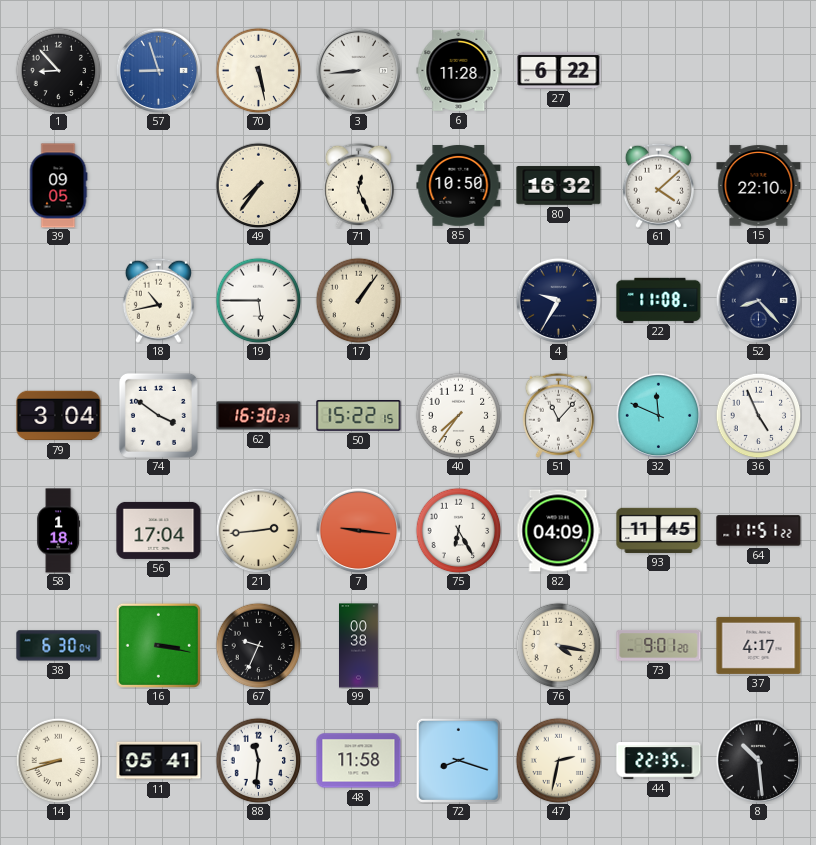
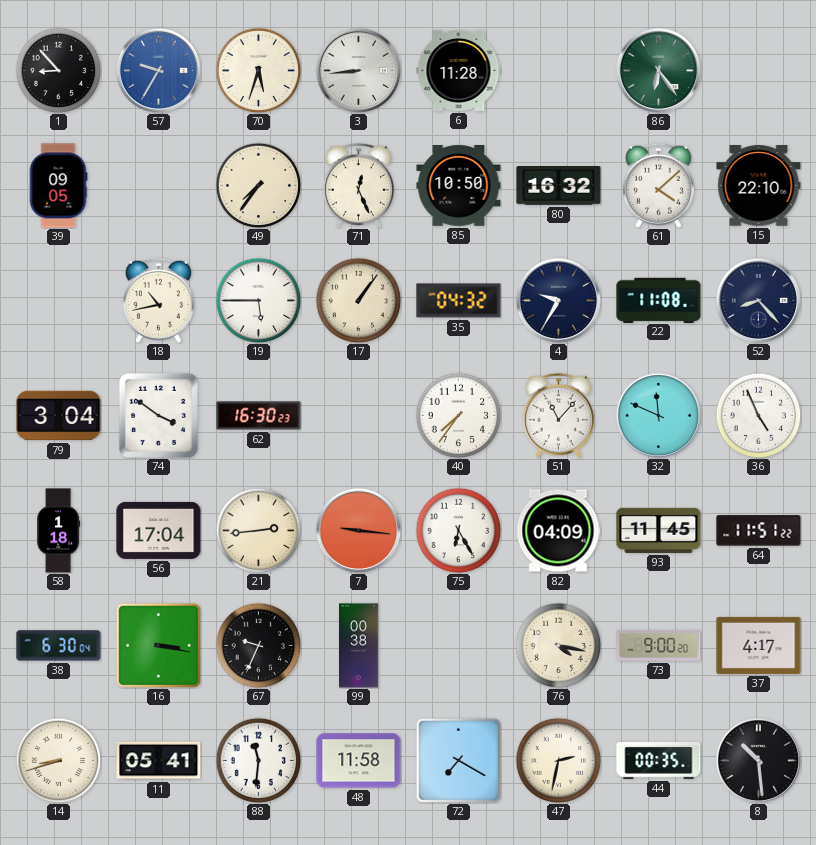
57: 8:57 -> 9:35 (158, 70)
70: 5:28 -> 5:33 (258, 70)
27: 6:22 -> none (559, 70)
86: none -> 6:24 (658, 70)
35: none -> 04:32 (459, 301)
50: 15:22 -> none (359, 416)
73: 9:01 -> 9:00 (659, 645)
72: 8:18 -> 7:20 (458, 760)
44: 22:35 -> 00:35 (659, 761)
